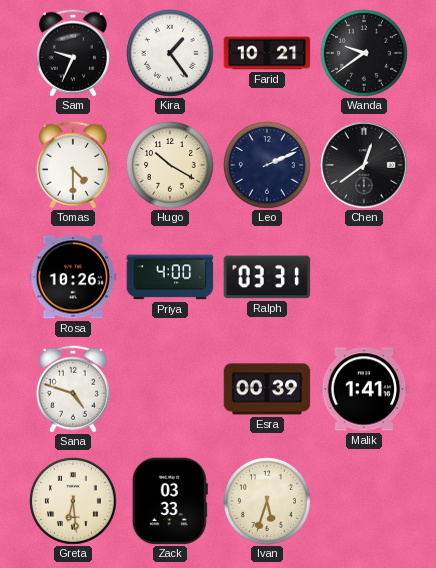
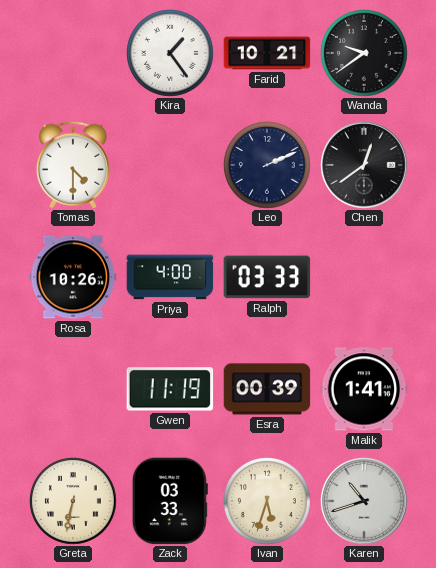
Sam: 9:34 -> none (73, 53)
Hugo: 10:20 -> none (171, 166)
Ralph: 03:31 -> 03:33 (267, 277)
Sana: 4:48 -> none (73, 389)
Gwen: none -> 11:19 (170, 389)
Greta: 6:29 -> 6:32 (74, 502)
Karen: none -> 10:42 (364, 501)
